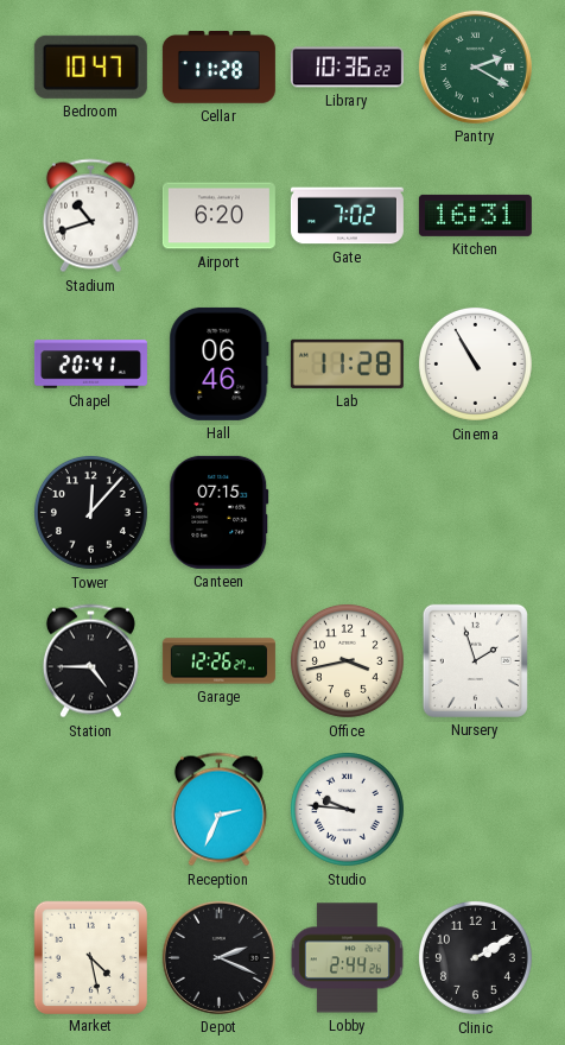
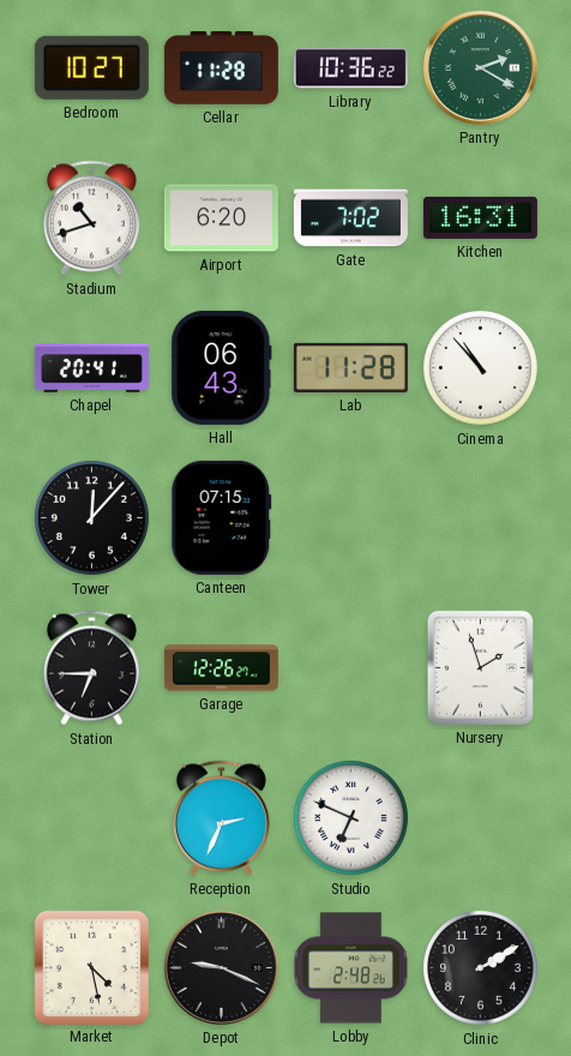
Bedroom: 10:47 -> 10:27 (91, 67)
Hall: 06:46 -> 06:43 (222, 367)
Cinema: 10:55 -> 10:53 (480, 367)
Station: 4:45 -> 6:45 (91, 668)
Office: 3:43 -> none (347, 660)
Studio: 9:46 -> 6:49 (350, 817)
Depot: 2:19 -> 9:19 (221, 967)
Lobby: 2:44 -> 2:48 (350, 968)
